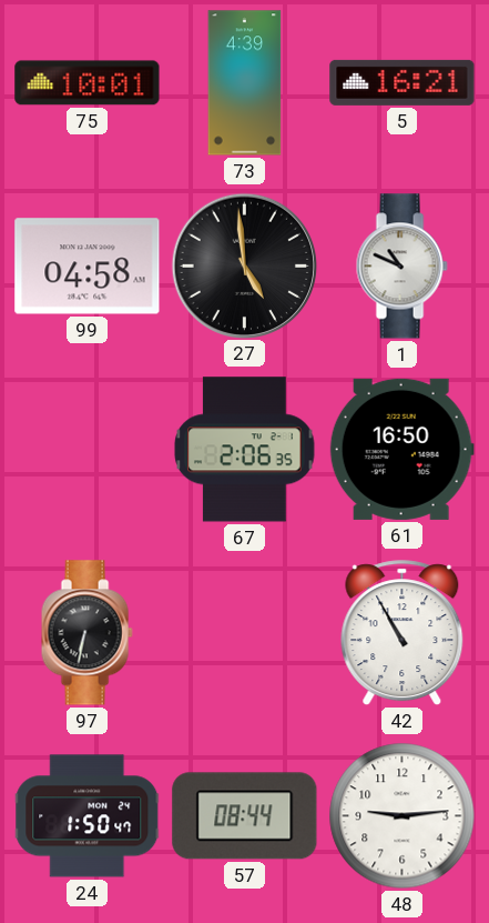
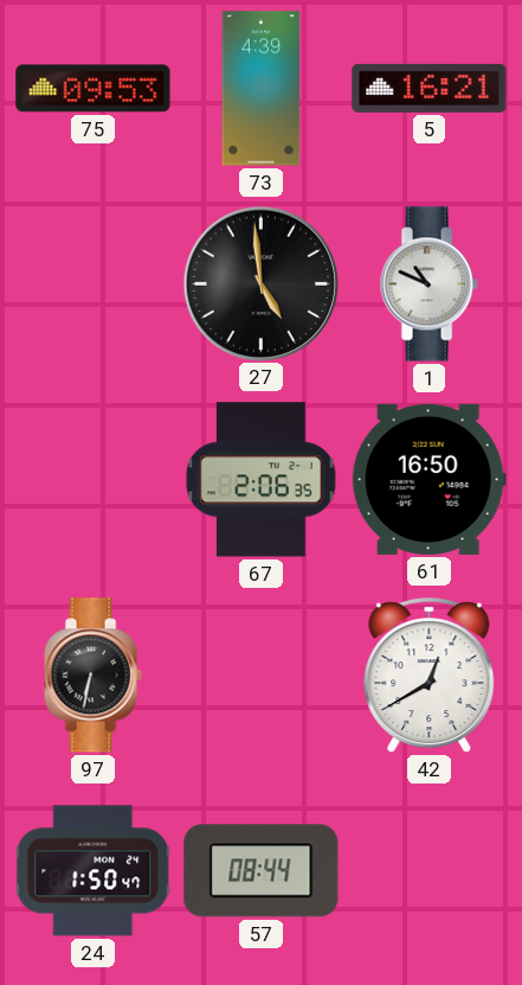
75: 10:01 -> 09:53 (94, 89)
99: 04:58 -> none (88, 267)
42: 10:55 -> 12:40 (430, 676)
48: 9:14 -> none (403, 816)
